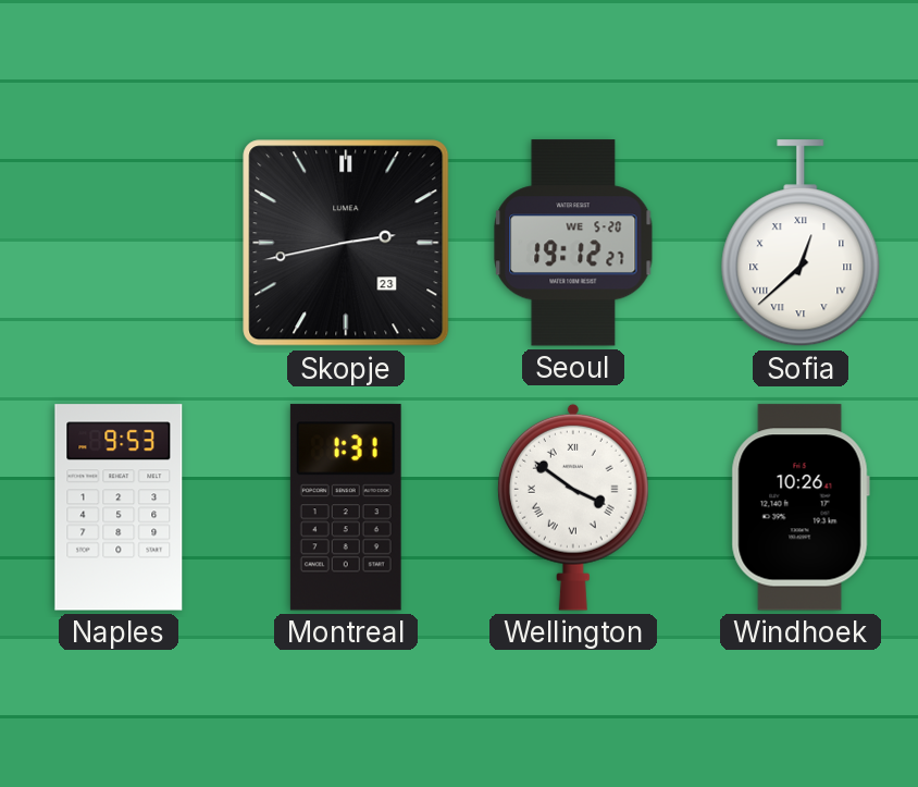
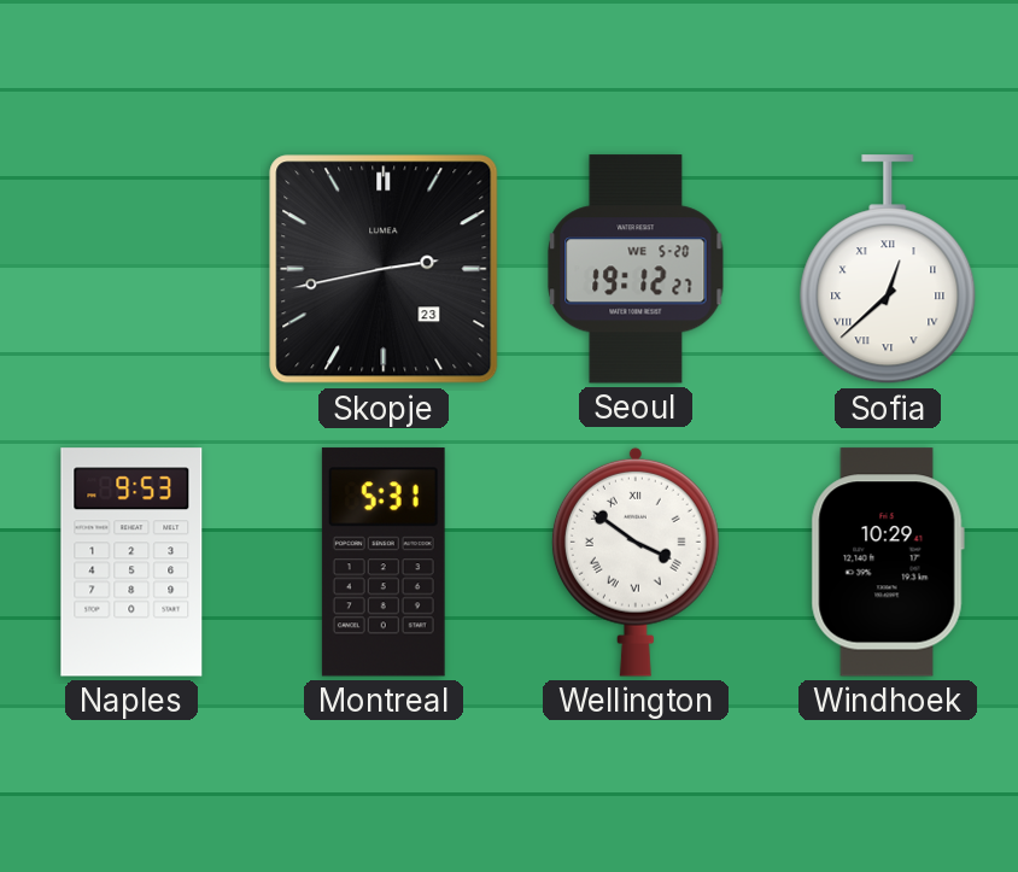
Montreal: 1:31 -> 5:31 (384, 562)
Windhoek: 10:26 -> 10:29 (888, 562)
